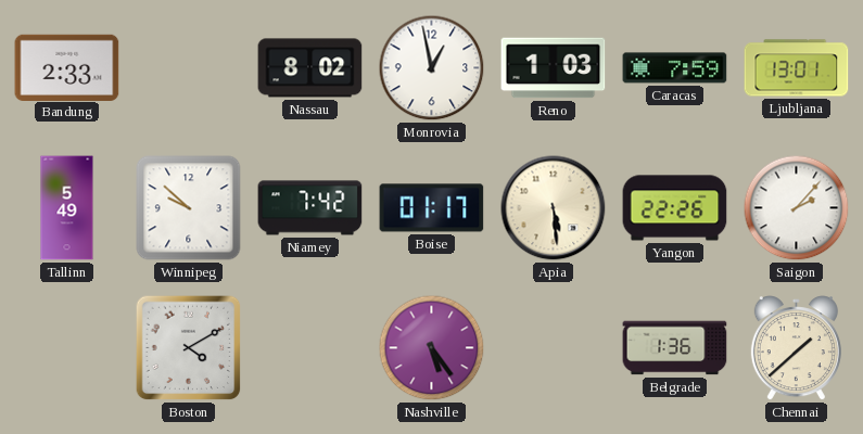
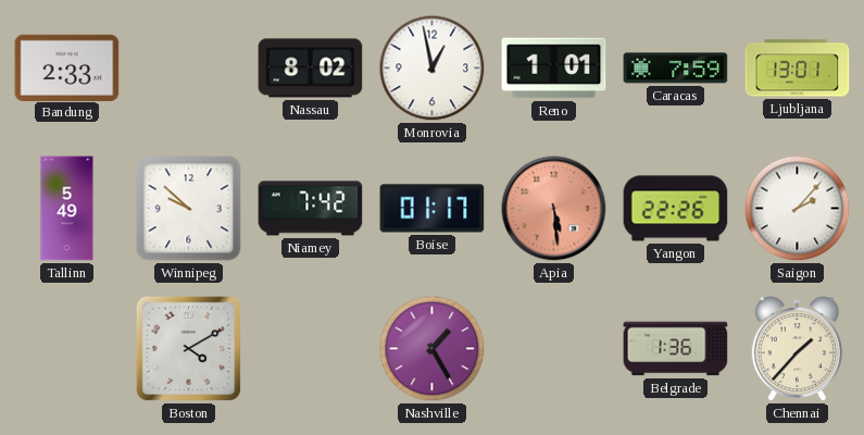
Reno: 1:03 -> 1:01 (554, 69)
Apia dial: cream -> salmon (554, 209)
Nashville: 5:24 -> 1:25 (433, 349)
Chennai: 1:38 -> 1:37 (797, 349)
